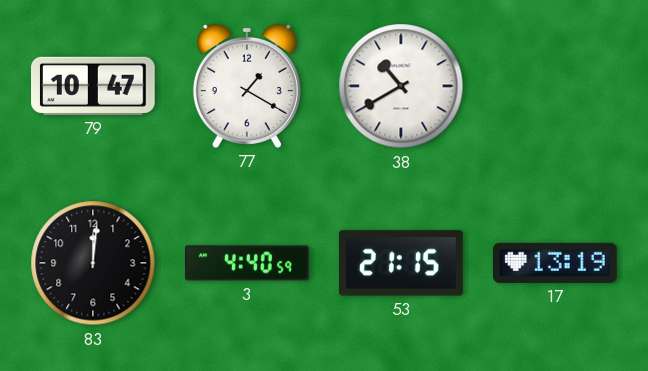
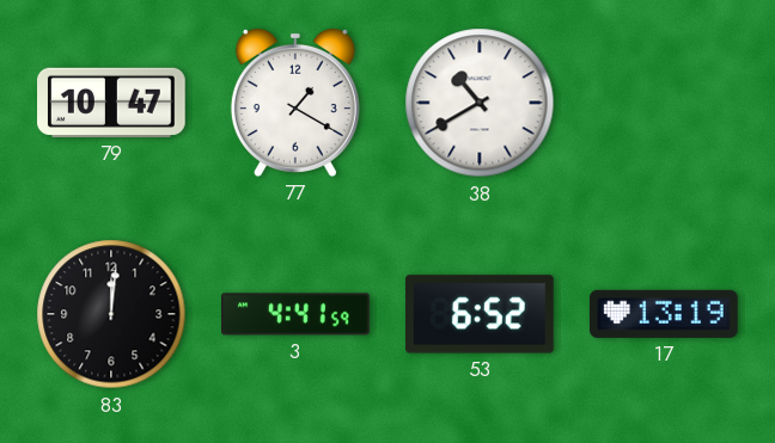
3: 4:40 -> 4:41 (295, 314)
53: 21:15 -> 6:52 (481, 314)
